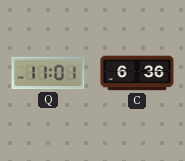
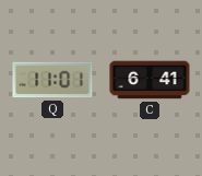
C: 6:36 -> 6:41 (150, 80)
